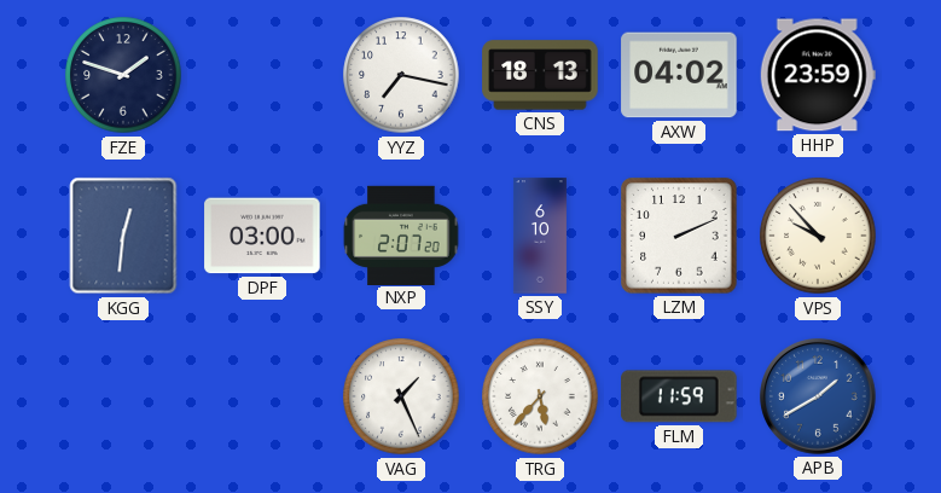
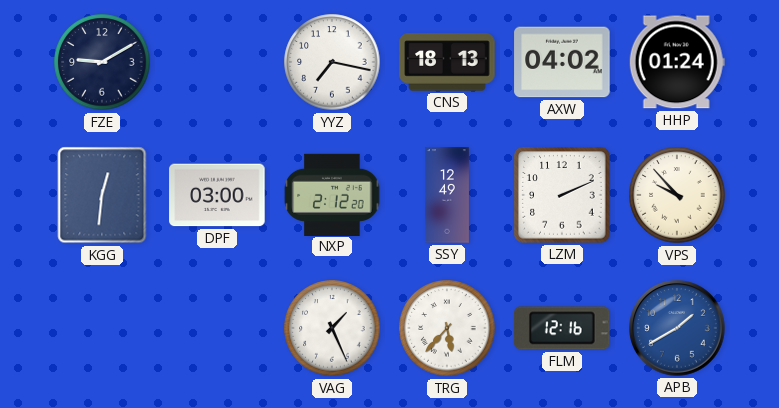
FZE: 1:48 -> 9:10 (102, 62)
HHP: 23:59 -> 01:24 (677, 62)
NXP: 2:07 -> 2:12 (332, 194)
SSY: 6:10 -> 12:49 (447, 195)
FLM: 11:59 -> 12:16 (562, 328)
